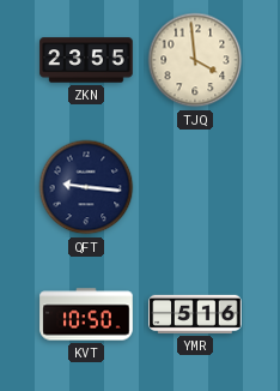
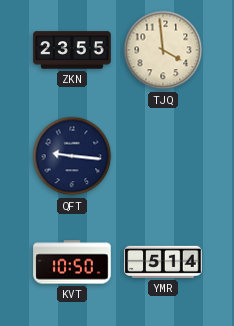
YMR: 5:16 -> 5:14 (163, 262)
